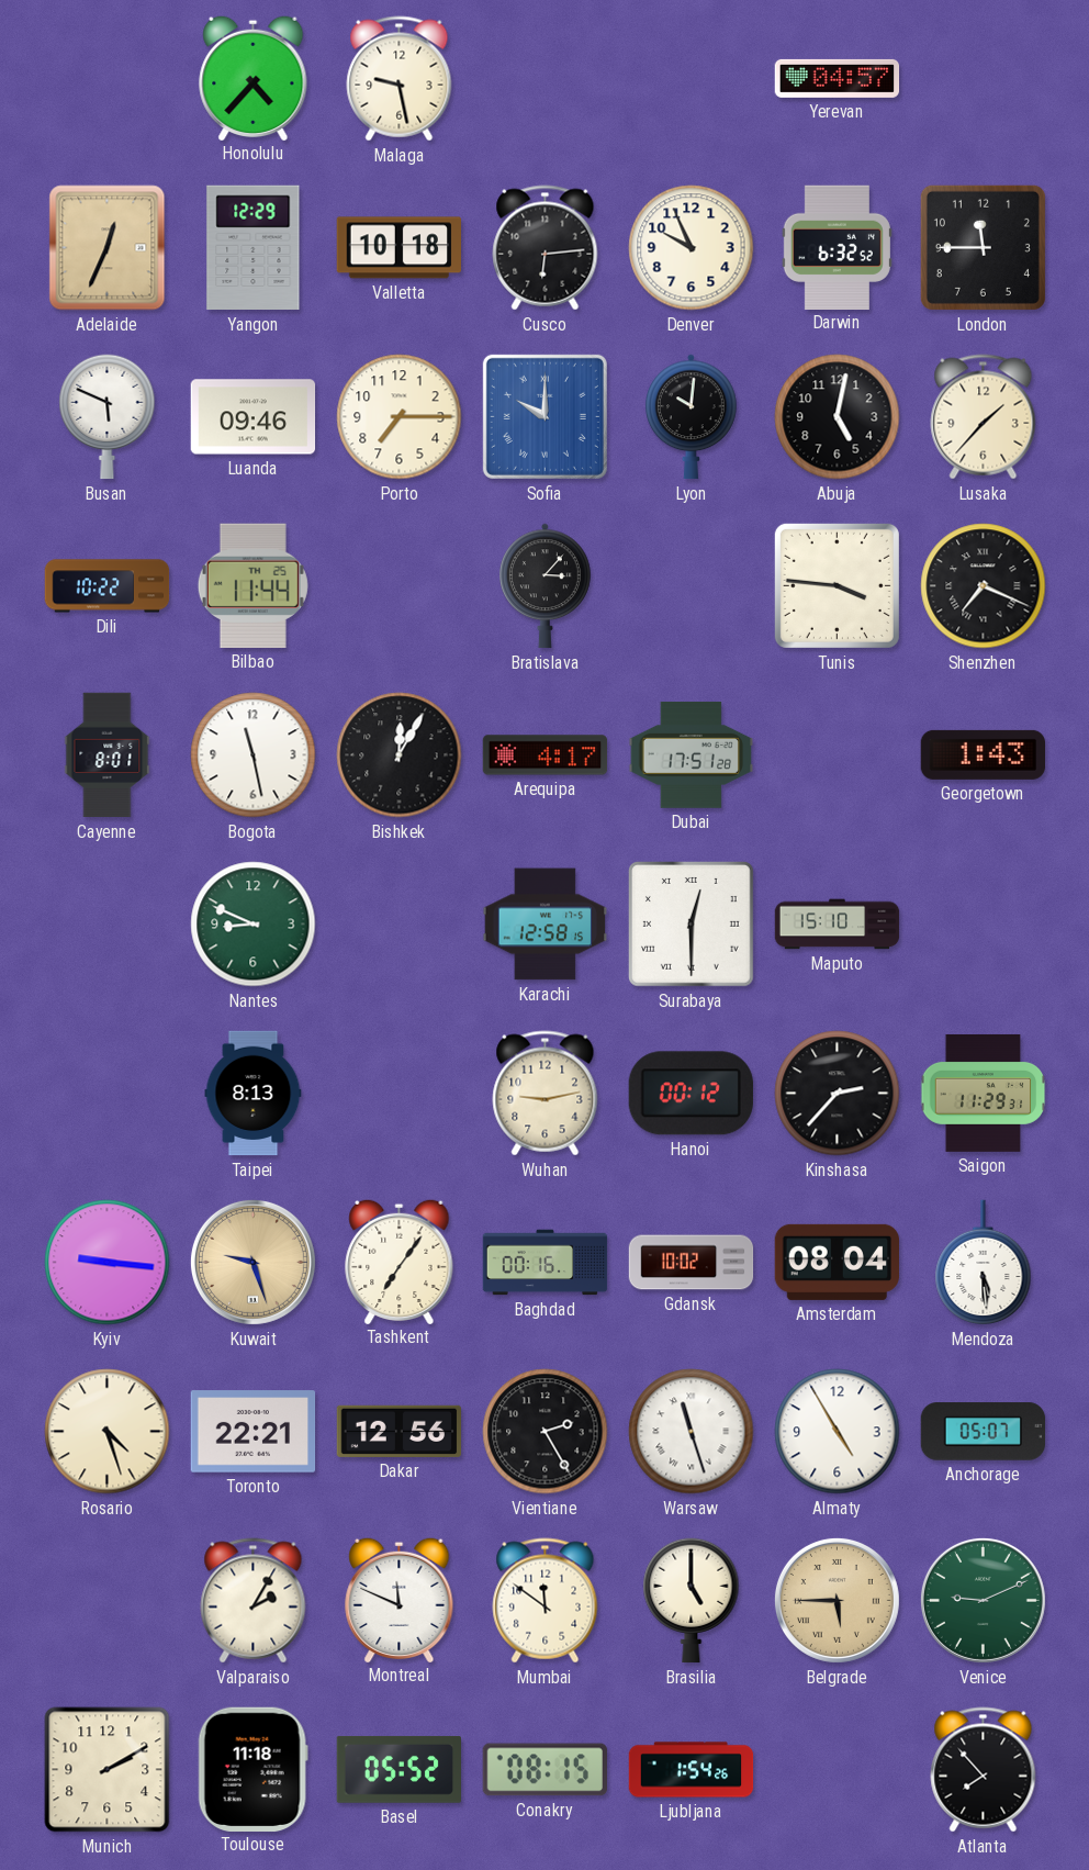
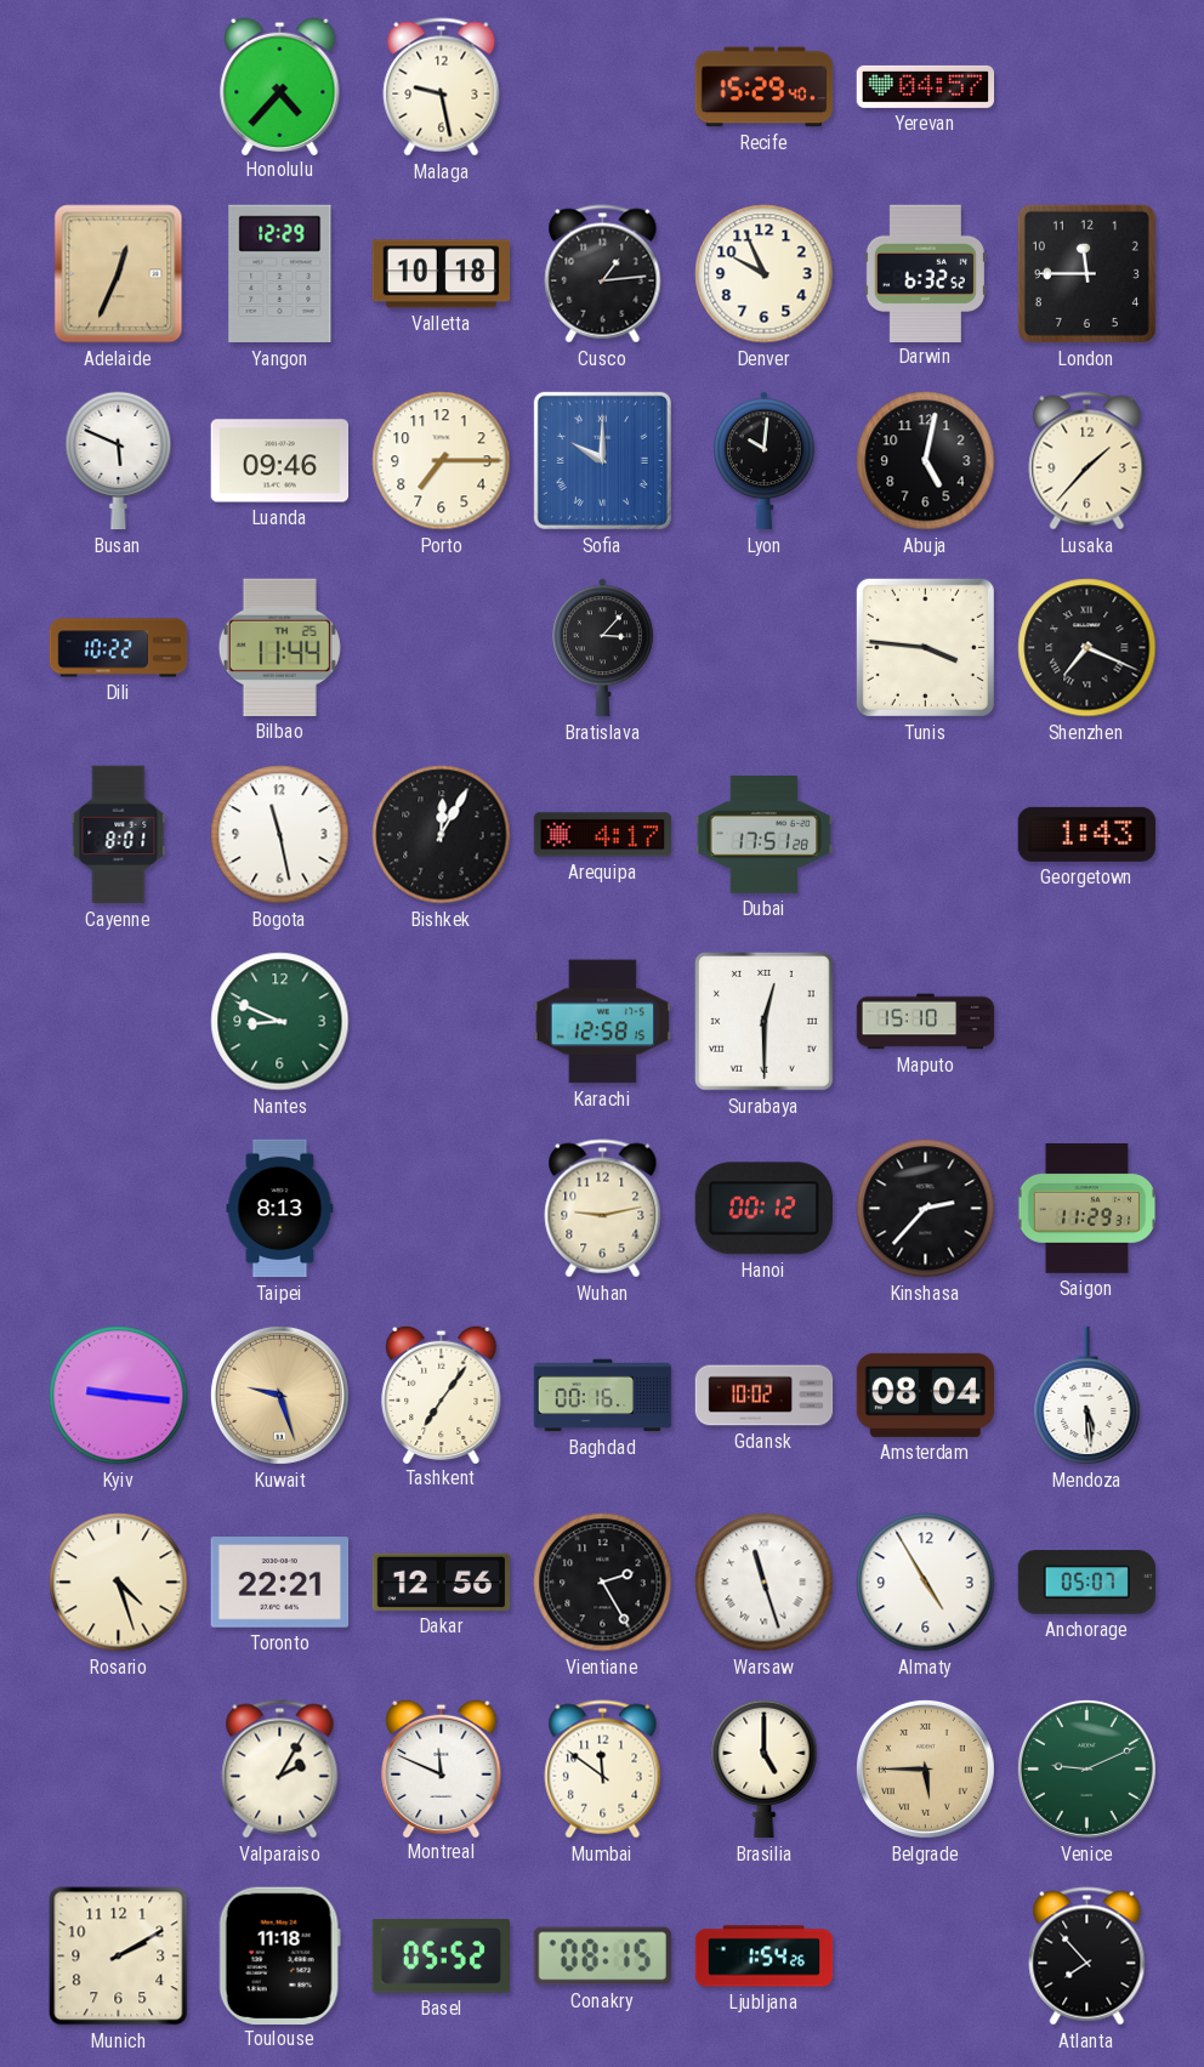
Recife: none -> 15:29 (765, 87)
Cusco: 6:14 -> 1:14 (603, 274)
